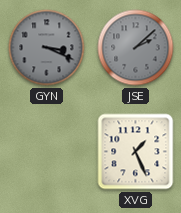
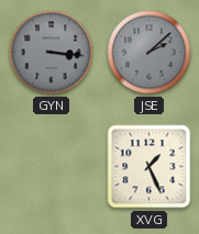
GYN: 3:19 -> 3:16 (52, 53)
